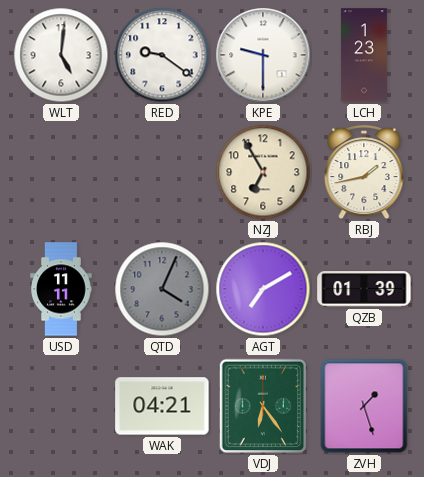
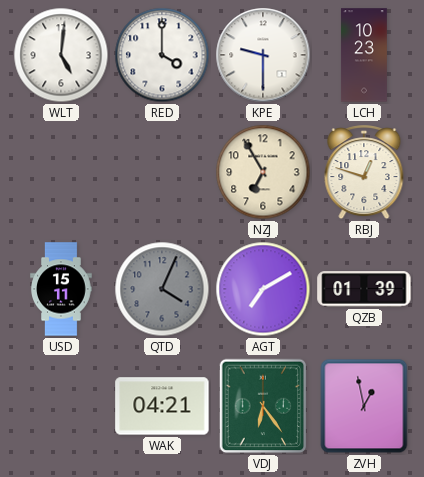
RED: 9:21 -> 4:00 (162, 55)
LCH: 1:23 -> 10:23 (364, 55)
RBJ: 1:43 -> 12:48 (364, 173)
USD: 11:11 -> 15:11 (61, 289)
ZVH: 1:27 -> 12:58 (364, 406)
